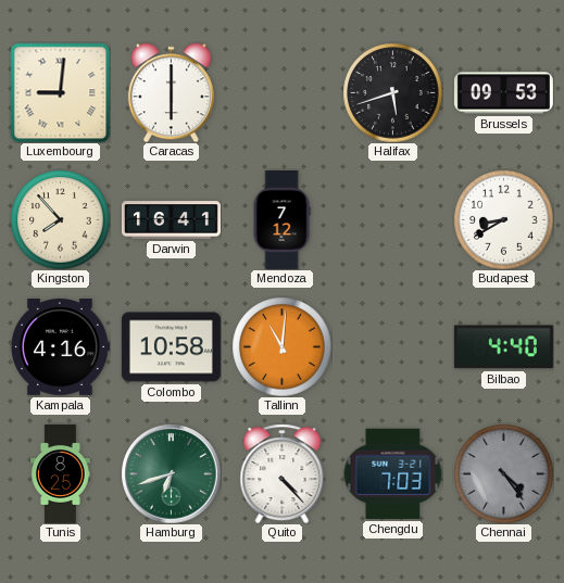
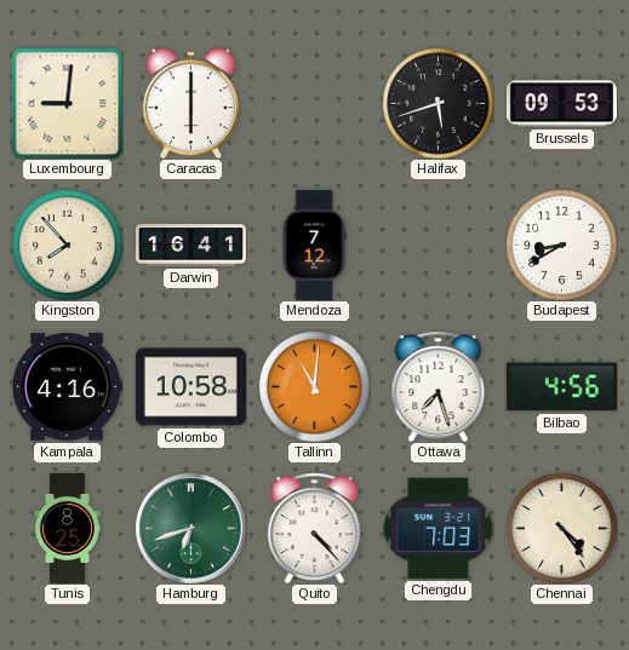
Ottawa: none -> 7:27 (439, 386)
Bilbao: 4:40 -> 4:56 (561, 387)
Chennai dial: grey -> cream (561, 528)
